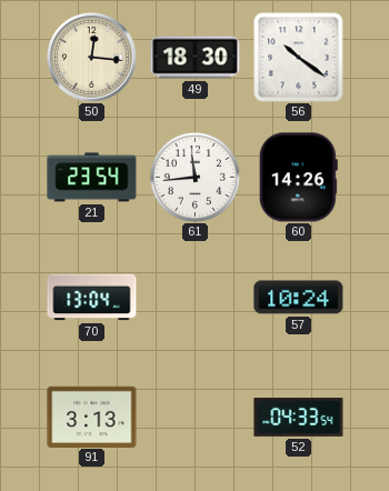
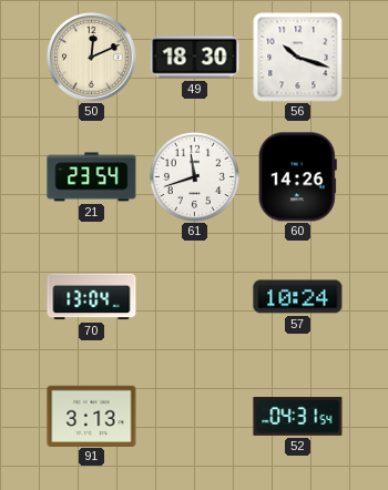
50: 12:16 -> 12:11 (92, 58)
56: 10:21 -> 10:18 (298, 58)
61: 11:44 -> 11:42 (194, 176)
52: 04:33 -> 04:31 (298, 417)
